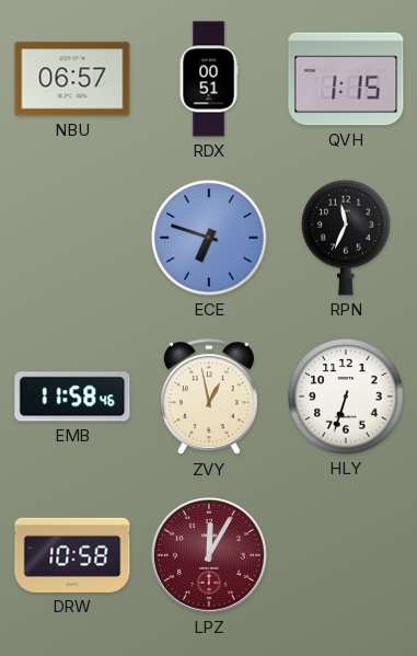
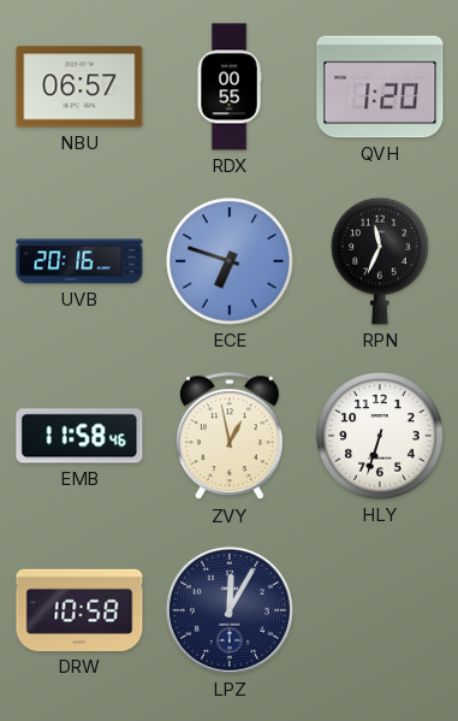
RDX: 00:51 -> 00:55 (230, 87)
QVH: 1:15 -> 1:20 (380, 87)
UVB: none -> 20:16 (79, 261)
LPZ dial: burgundy -> navy (230, 610)
